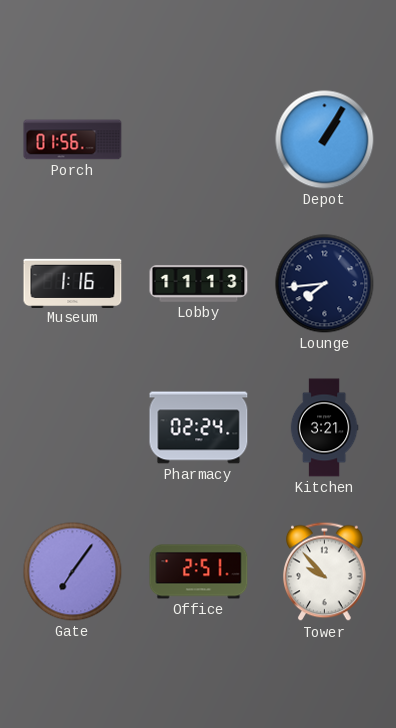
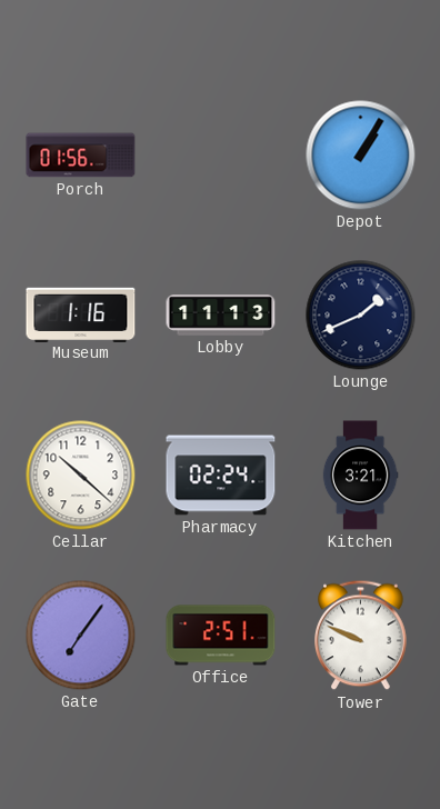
Lounge: 7:44 -> 1:41 (361, 316)
Cellar: none -> 10:22 (81, 476)
Tower: 9:53 -> 9:49 (361, 636)
